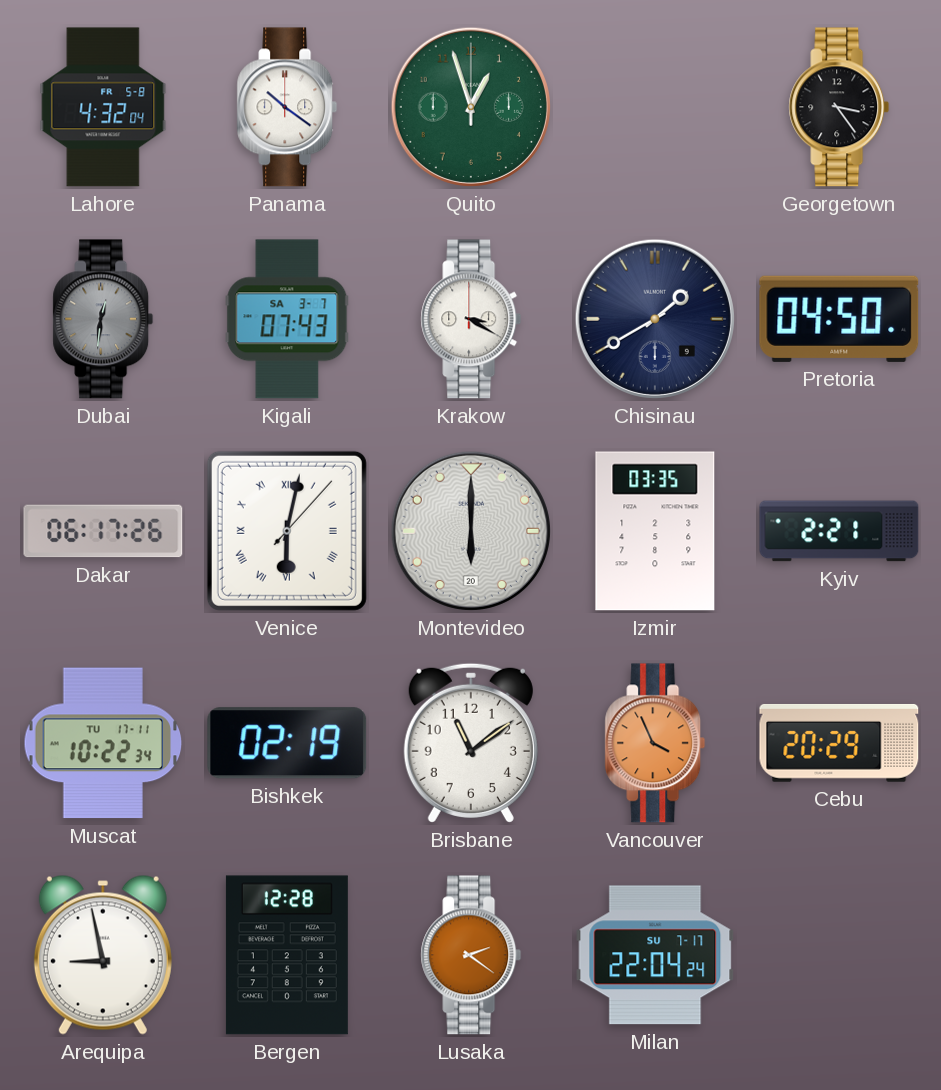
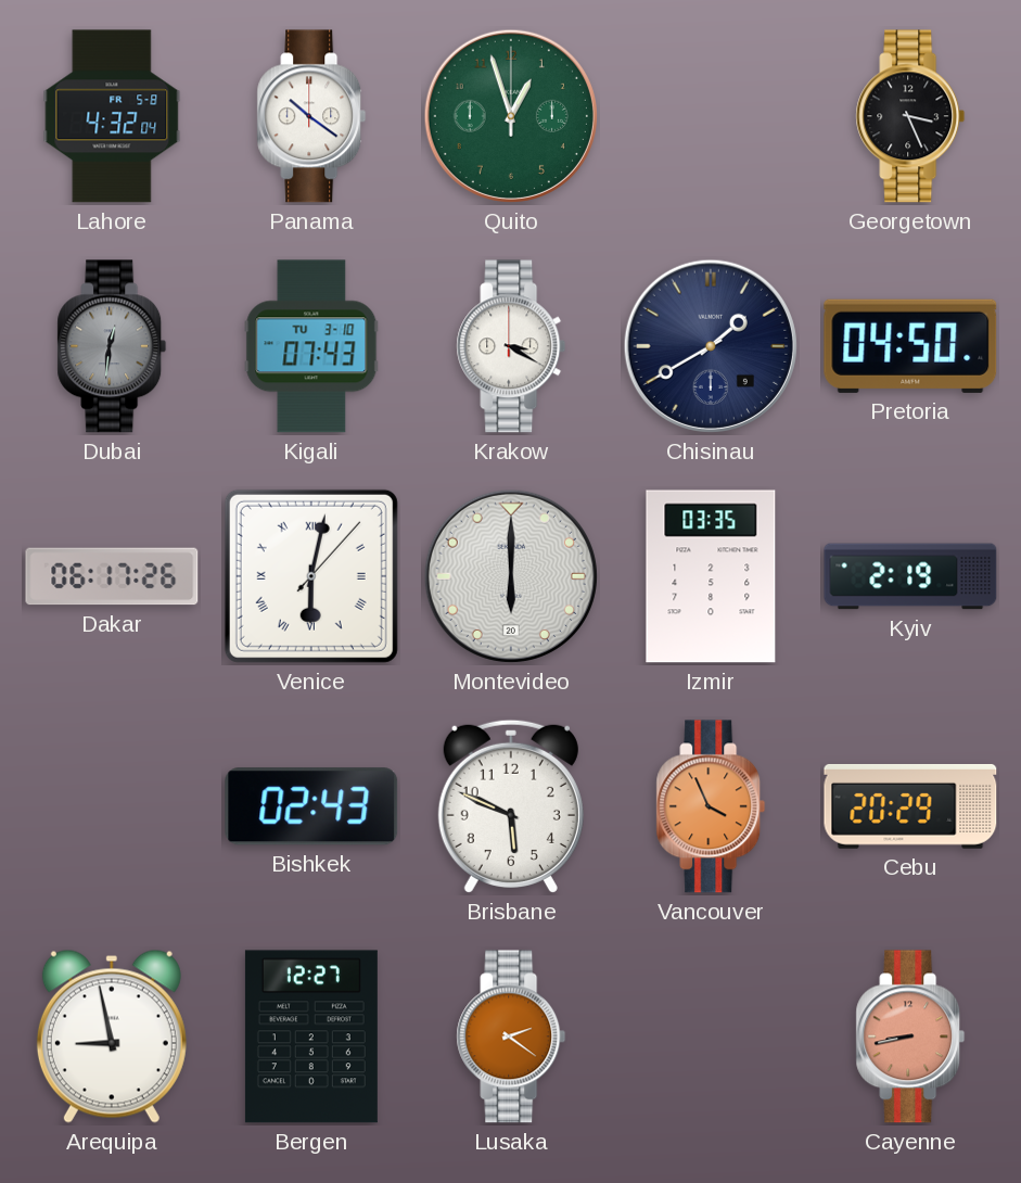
Georgetown: 3:24 -> 3:26 (910, 116)
Kigali date: SA 3-7 -> TU 3-10 (311, 346)
Kyiv: 2:21 -> 2:19 (910, 576)
Muscat: 10:22 -> none (103, 743)
Bishkek: 02:19 -> 02:43 (311, 806)
Brisbane: 11:09 -> 5:49 (511, 806)
Bergen: 12:28 -> 12:27 (311, 1036)
Milan: 22:04 -> none (655, 955)
Cayenne: none -> 8:43 (910, 1036)
